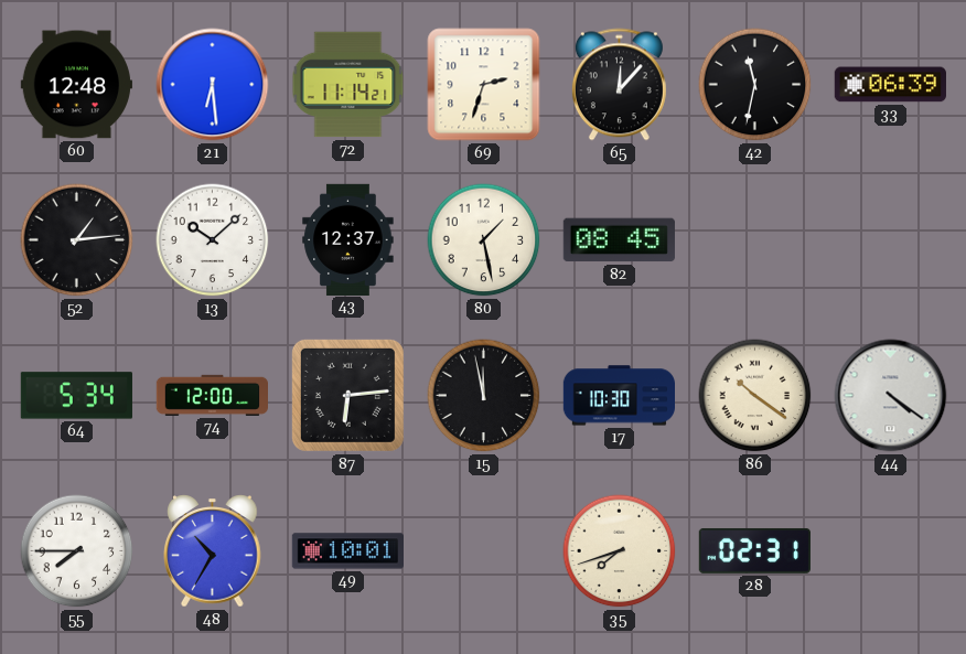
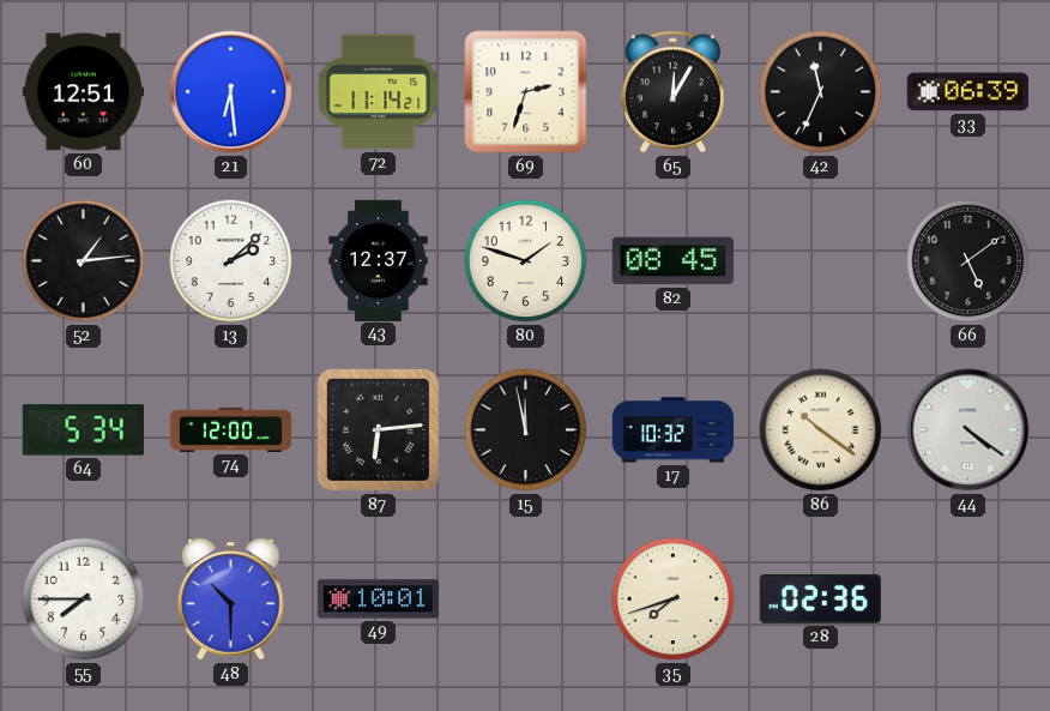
60: 12:48 -> 12:51 (83, 92)
65: 12:07 -> 12:05 (672, 92)
42: 11:32 -> 11:34 (821, 92)
13: 10:08 -> 2:08 (231, 261)
80: 1:28 -> 1:48 (526, 261)
66: none -> 5:09 (968, 261)
17: 10:30 -> 10:32 (672, 430)
48: 10:35 -> 10:30 (231, 599)
28: 02:31 -> 02:36 (820, 598)
